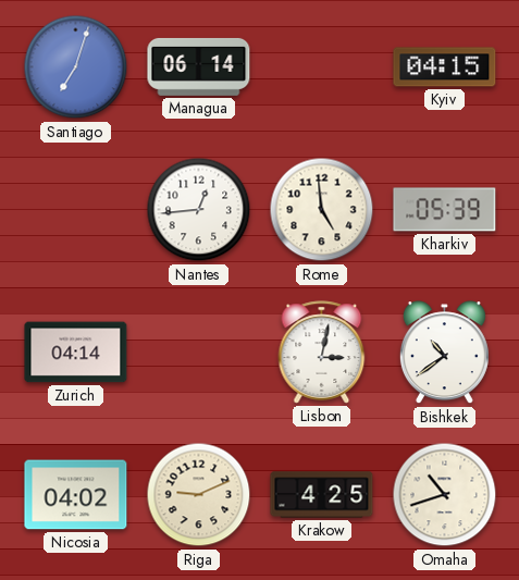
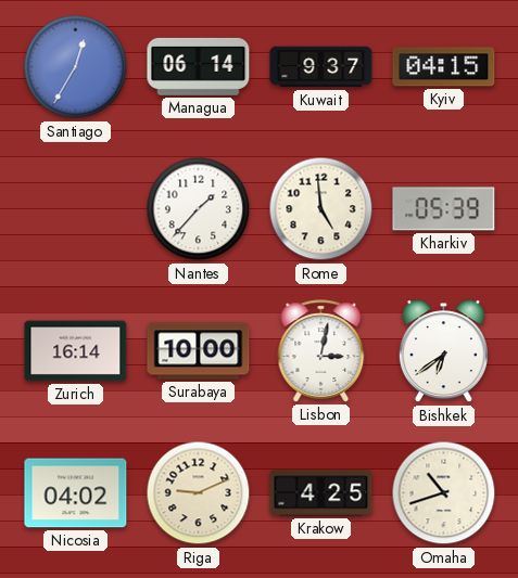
Santiago: 7:03 -> 12:35 (76, 67)
Kuwait: none -> 9:37 (321, 67)
Nantes: 12:44 -> 1:37 (199, 209)
Zurich: 04:14 -> 16:14 (76, 351)
Surabaya: none -> 10:00 (199, 351)
Bishkek: 10:39 -> 6:39 (443, 351)
